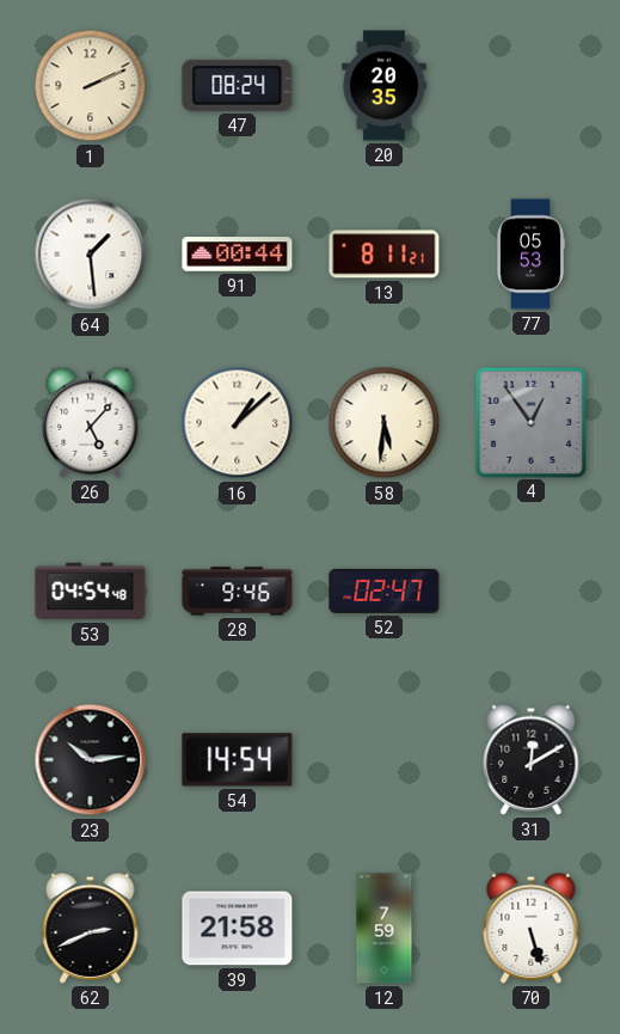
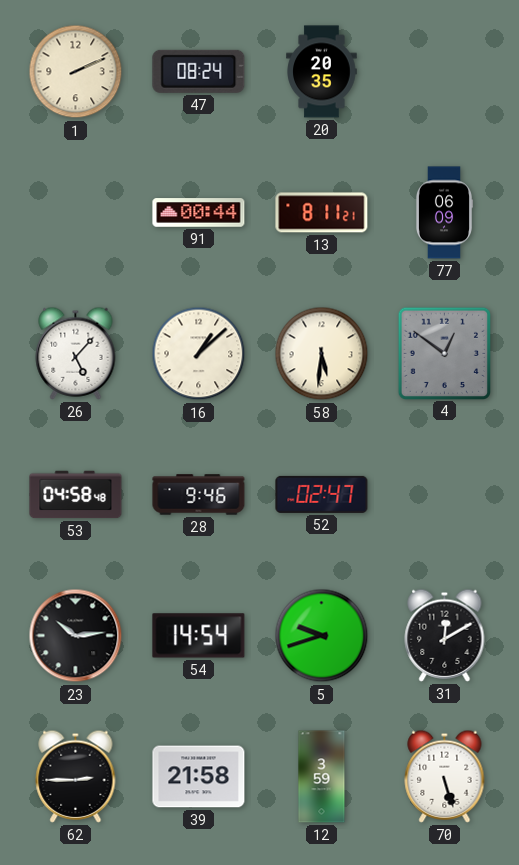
64: 1:29 -> none (91, 255)
77: 05:53 -> 06:09 (443, 213)
4: 12:54 -> 12:51 (444, 353)
53: 04:54 -> 04:58 (76, 495)
5: none -> 9:42 (322, 636)
62: 2:41 -> 2:45 (76, 776)
12: 7:59 -> 3:59 (322, 777)
